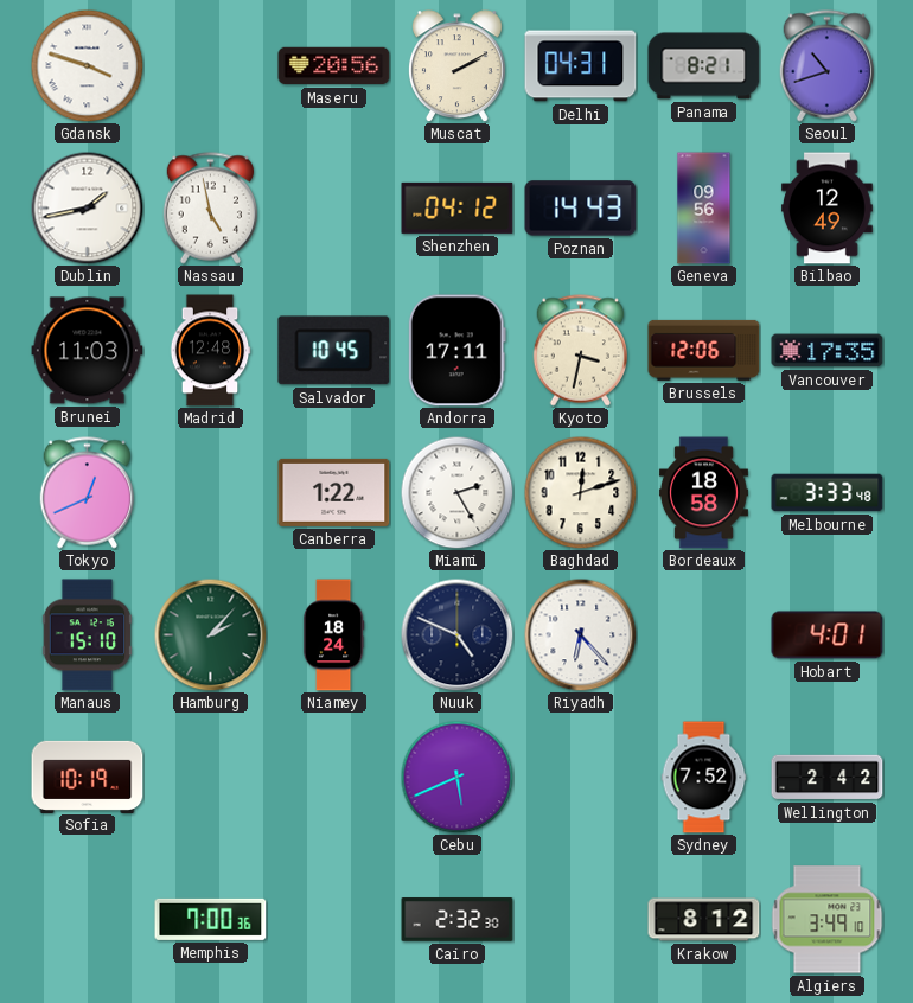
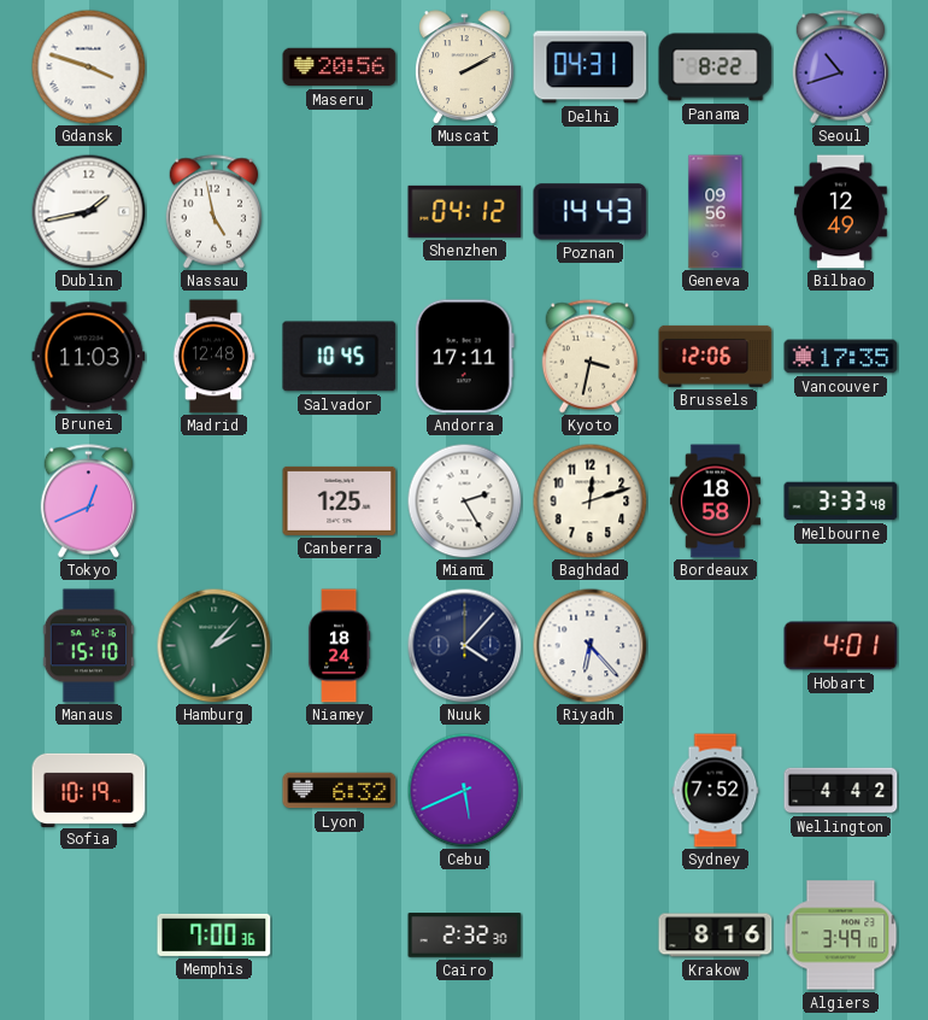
Panama: 8:21 -> 8:22 (716, 68)
Canberra: 1:22 -> 1:25 (340, 500)
Nuuk: 4:49 -> 4:07 (464, 645)
Lyon: none -> 6:32 (340, 791)
Wellington: 2:42 -> 4:42 (841, 791)
Krakow: 8:12 -> 8:16 (716, 936)
